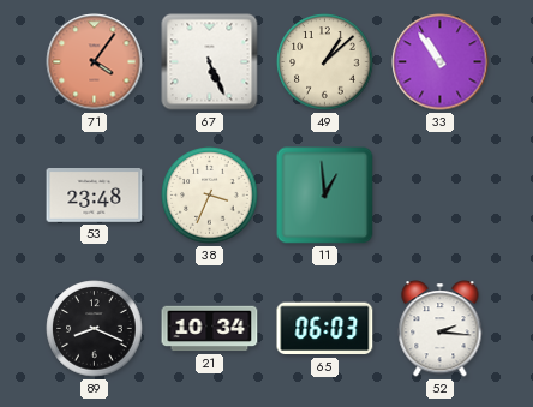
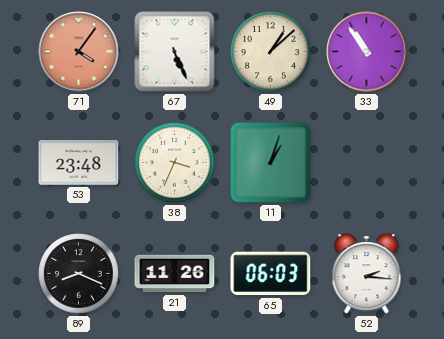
11: 12:59 -> 1:03 (271, 163)
21: 10:34 -> 11:26 (175, 274)
